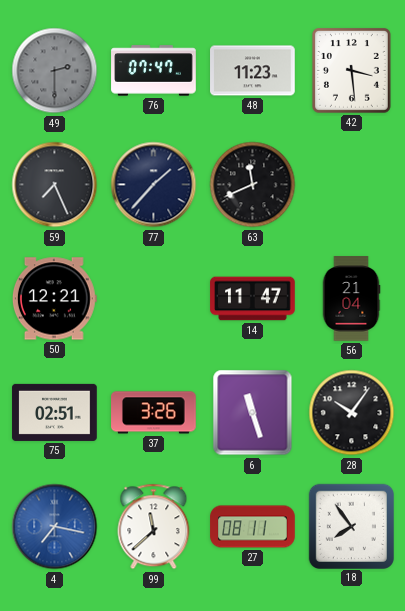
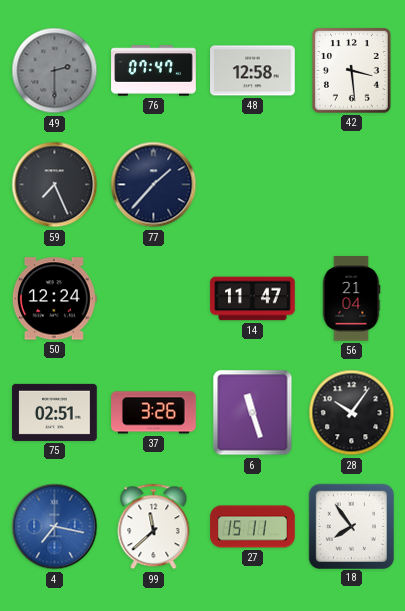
48: 11:23 -> 12:58 (253, 71)
63: 11:41 -> none (253, 185)
50: 12:21 -> 12:24 (54, 299)
27: 08:11 -> 15:11 (253, 527)
